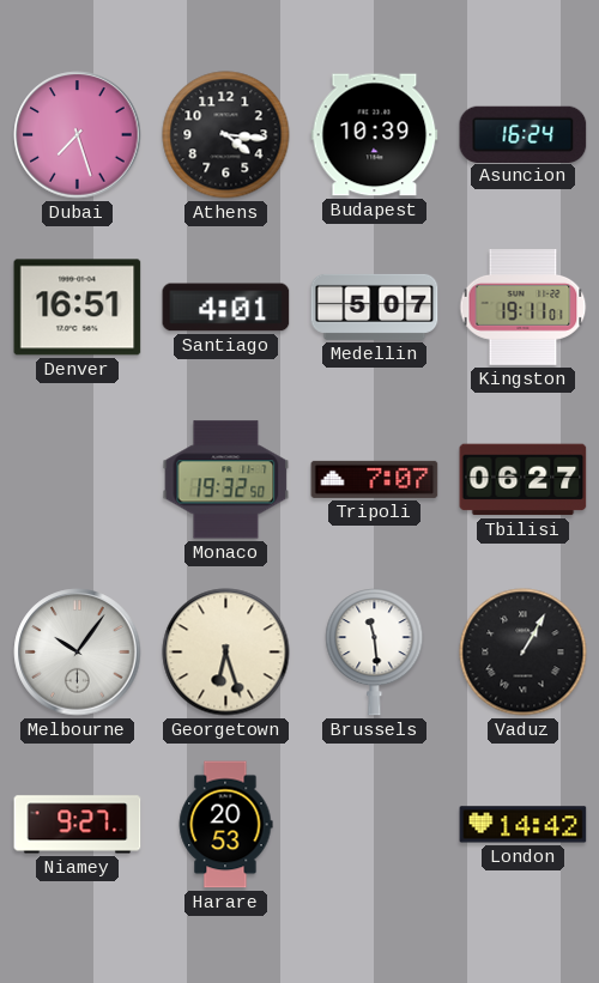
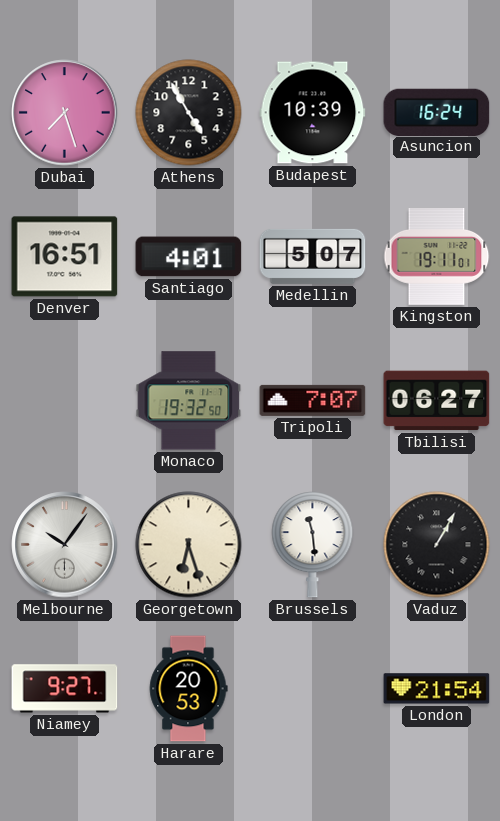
Athens: 4:16 -> 4:55 (189, 113)
London: 14:42 -> 21:54 (437, 689)
